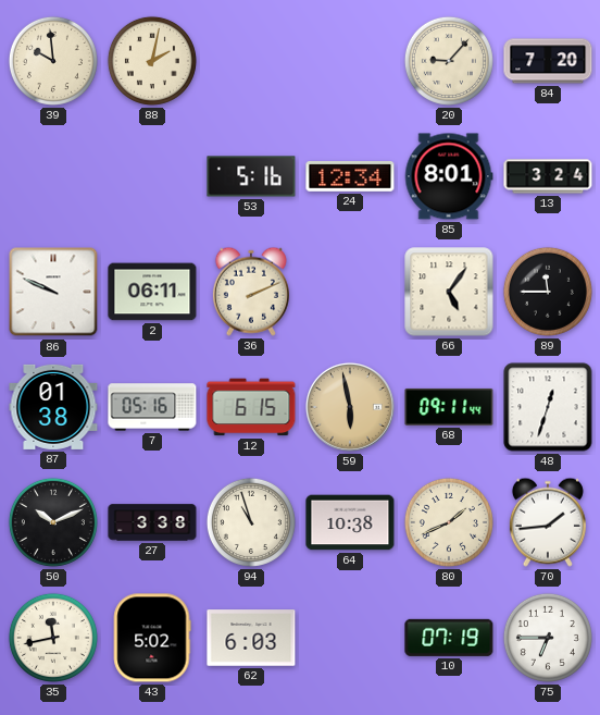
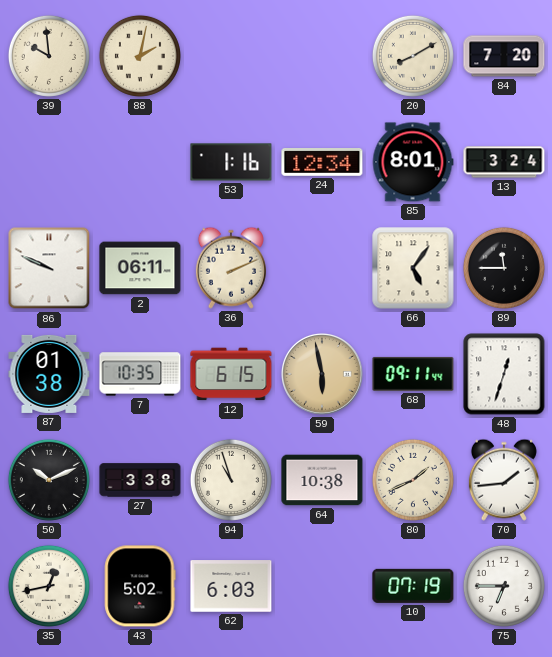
20: 9:07 -> 8:10 (413, 56)
53: 5:16 -> 1:16 (231, 162)
7: 05:16 -> 10:35 (140, 374)
35: 11:43 -> 12:43 (49, 586)
